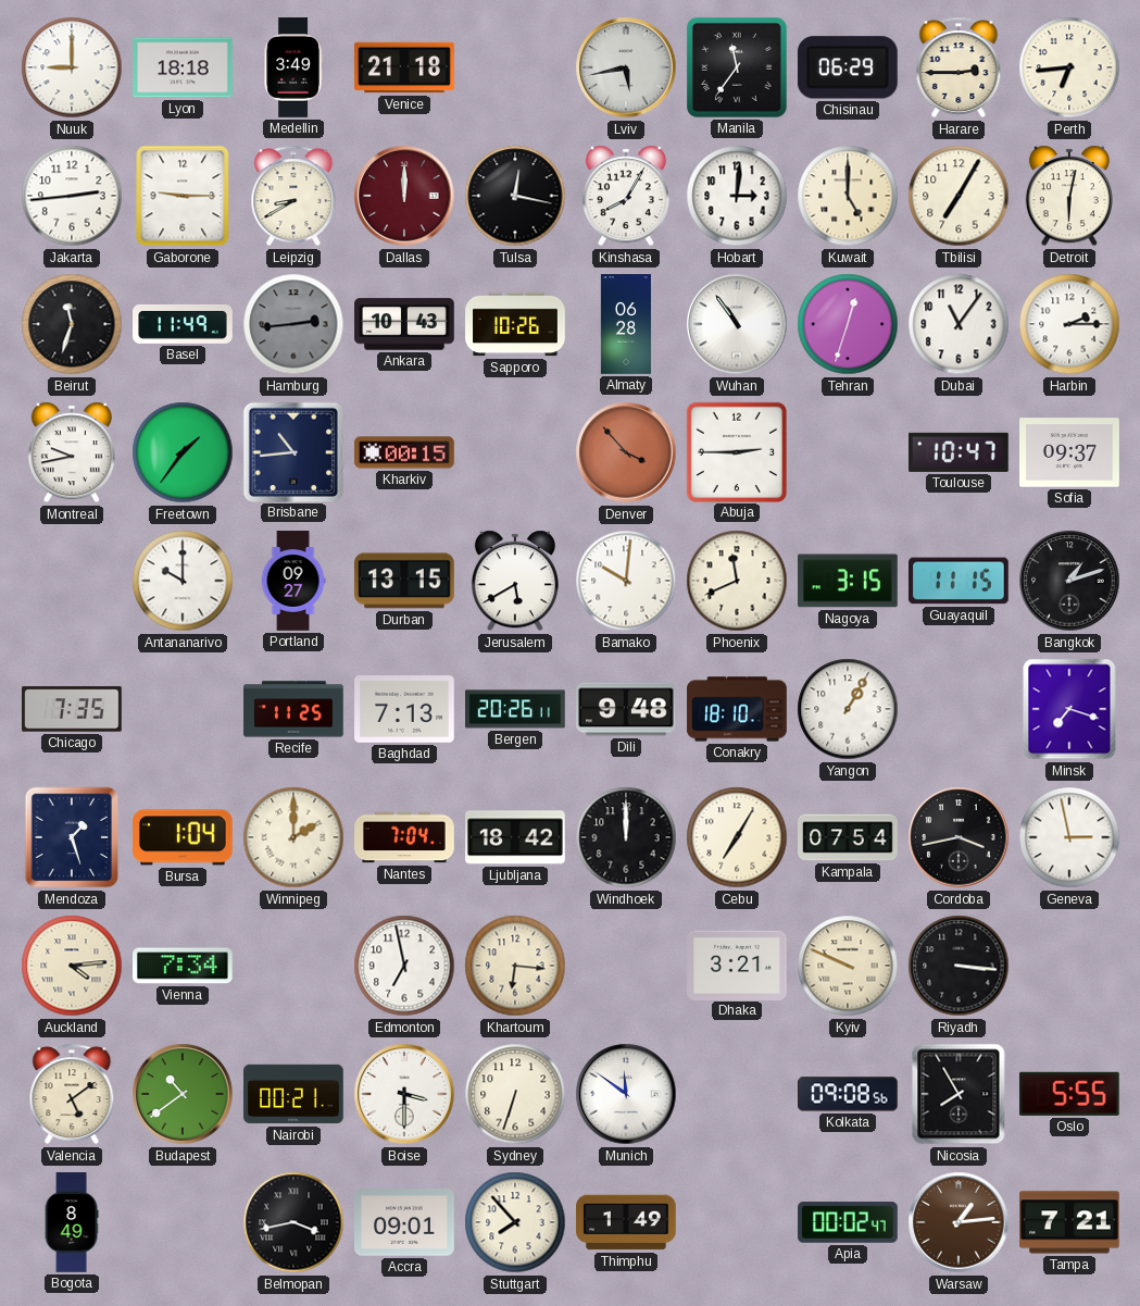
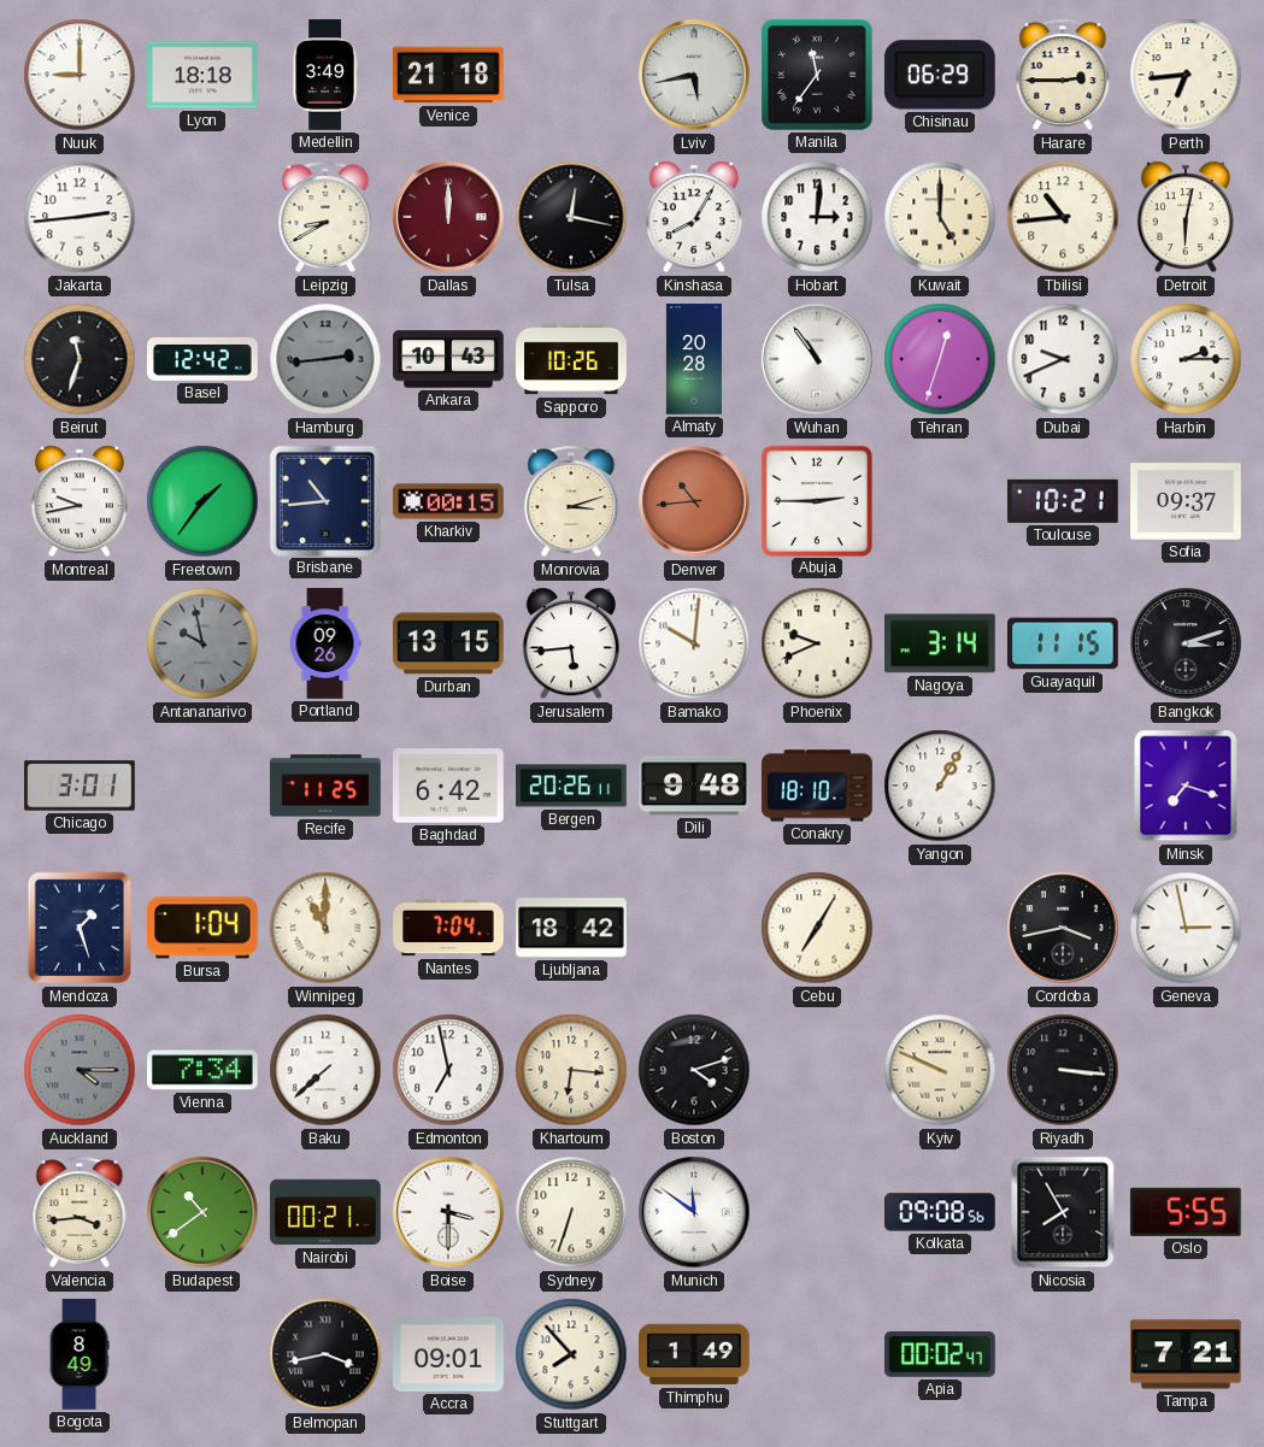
Gaborone: 9:15 -> none (183, 196)
Tbilisi: 7:05 -> 10:44 (1063, 217)
Basel: 11:49 -> 12:42 (202, 359)
Almaty: 06:28 -> 20:28 (694, 359)
Dubai: 11:06 -> 9:41 (1063, 359)
Monrovia: none -> 3:12 (571, 501)
Denver: 3:53 -> 10:44 (694, 501)
Toulouse: 10:47 -> 10:21 (1064, 501)
Antananarivo: 10:00 -> 9:58 (202, 643)
Antananarivo dial: white -> grey (202, 643)
Portland: 09:27 -> 09:26 (325, 643)
Jerusalem: 5:40 -> 5:44 (571, 643)
Phoenix: 11:41 -> 9:41 (817, 643)
Nagoya: 3:15 -> 3:14 (941, 643)
Bangkok: 1:12 -> 3:12 (1186, 643)
Chicago: 7:35 -> 3:01 (80, 786)
Baghdad: 7:13 -> 6:42 (449, 786)
Winnipeg: 2:00 -> 11:00 (325, 928)
Windhoek: 12:00 -> none (626, 837)
Kampala: 07:54 -> none (848, 837)
Auckland: 4:14 -> 4:15 (80, 1070)
Auckland dial: cream -> grey (80, 1070)
Baku: none -> 7:38 (325, 1070)
Boston: none -> 4:12 (694, 1070)
Dhaka: 3:21 -> none (737, 965)
Valencia: 5:09 -> 3:44 (80, 1212)
Warsaw: 1:14 -> none (959, 1222)
